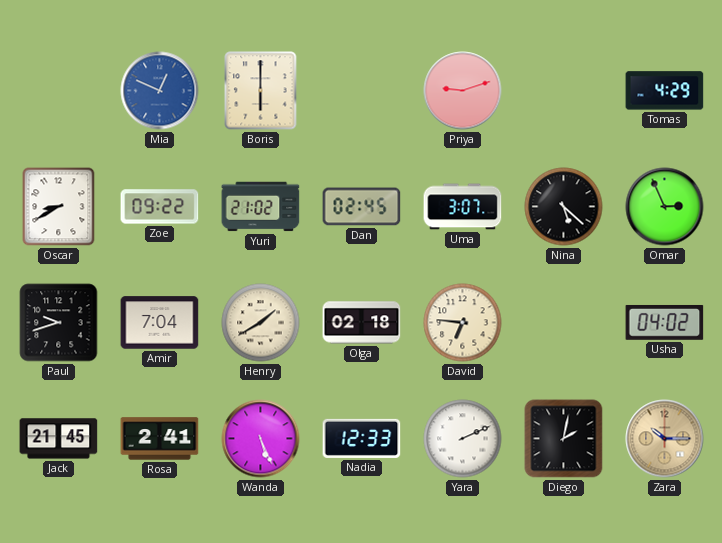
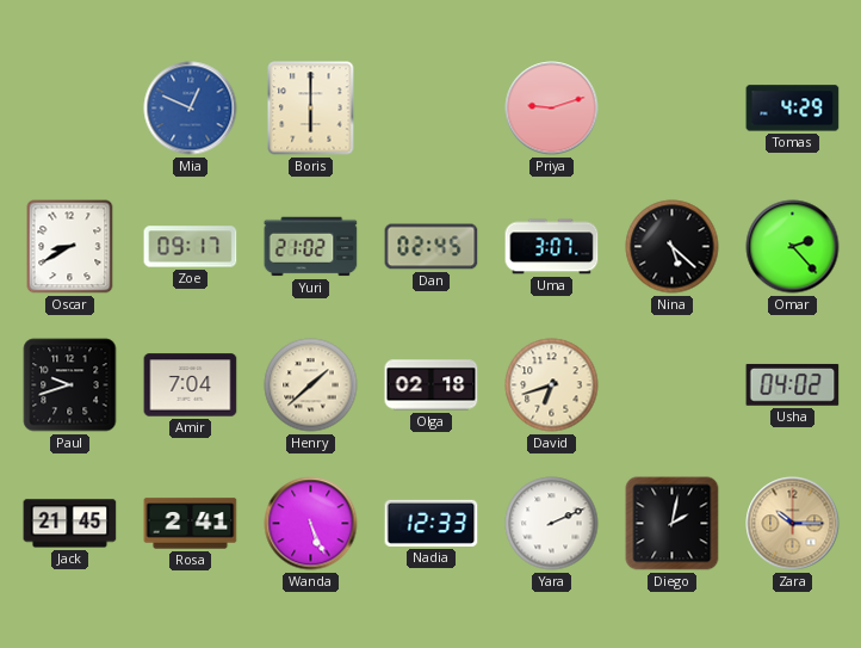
Zoe: 09:22 -> 09:17 (191, 247)
Omar: 2:56 -> 2:23 (793, 247)
Henry: 1:40 -> 1:38 (311, 385)
David: 6:46 -> 6:42 (552, 385)
